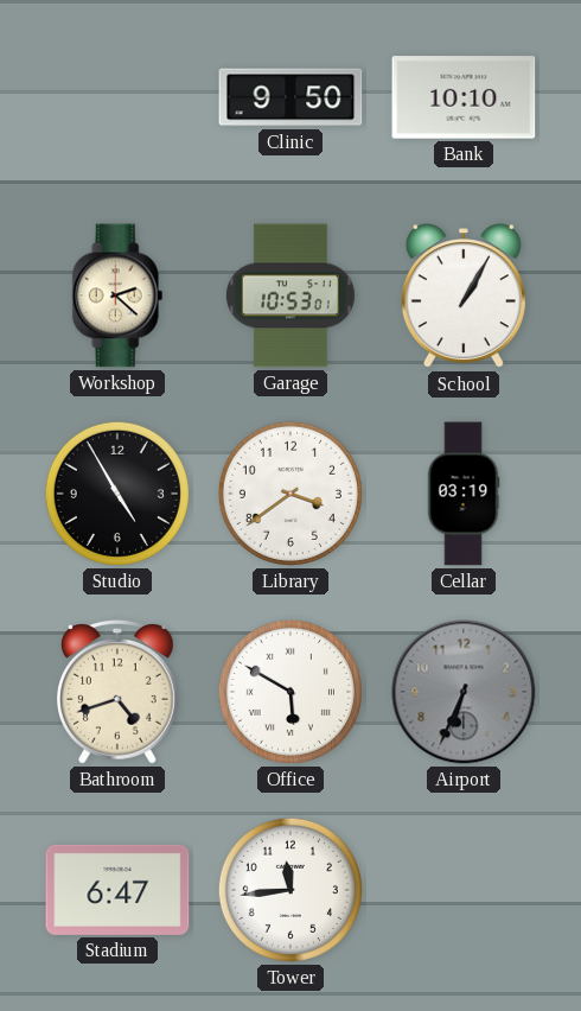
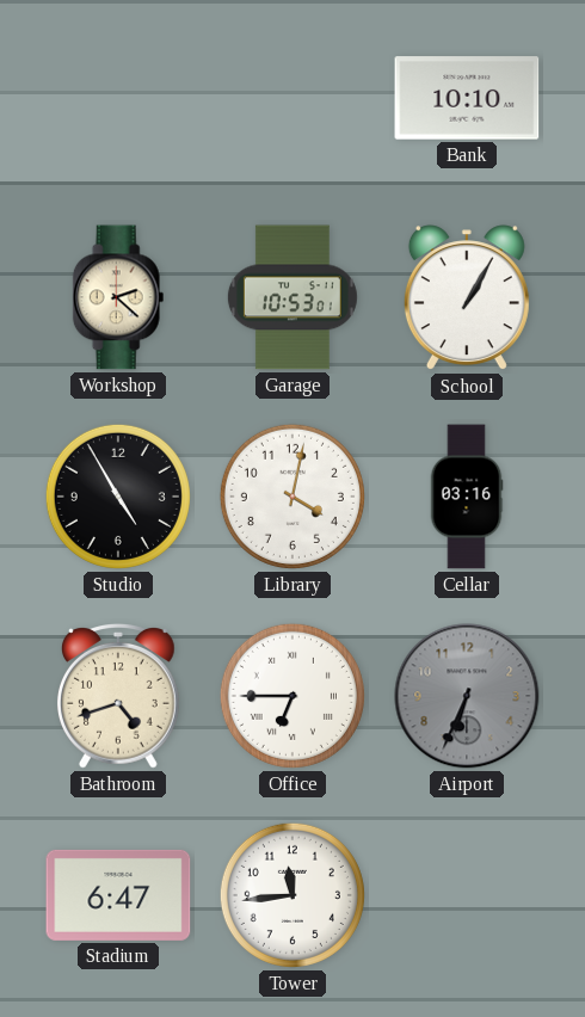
Clinic: 9:50 -> none (290, 97)
Library: 3:39 -> 4:02 (292, 497)
Cellar: 03:19 -> 03:16 (467, 497)
Office: 5:50 -> 6:45 (292, 696)
